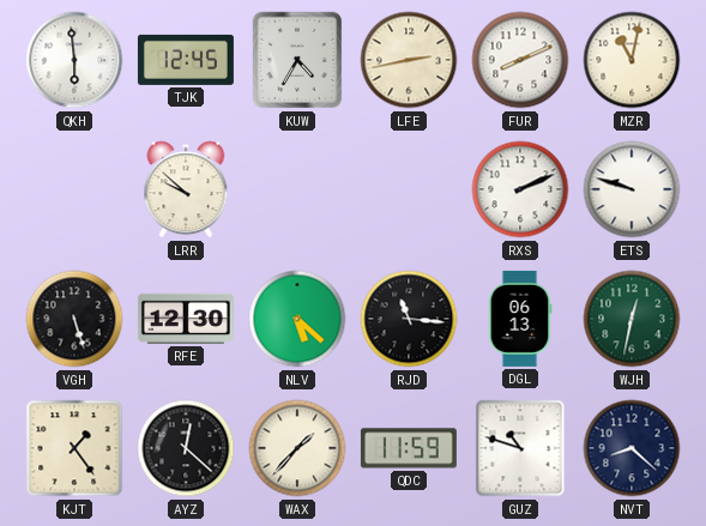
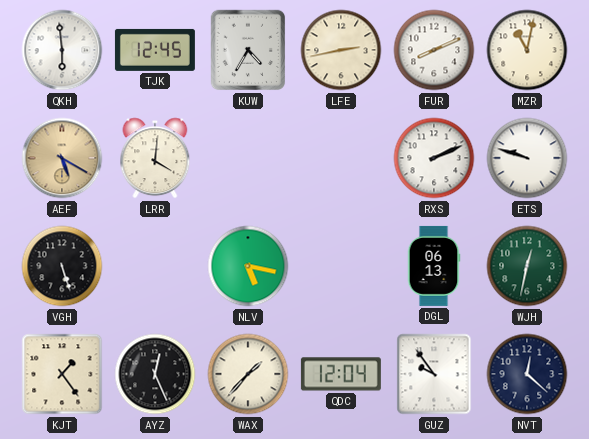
AEF: none -> 5:20 (62, 158)
LRR: 9:52 -> 4:01 (155, 158)
RFE: 12:30 -> none (186, 319)
NLV: 5:22 -> 5:17 (248, 266)
RJD: 11:16 -> none (409, 319)
AYZ: 12:22 -> 12:26 (155, 374)
QDC: 11:59 -> 12:04 (341, 374)
GUZ: 10:48 -> 9:54 (434, 374)
NVT: 8:22 -> 12:22 (527, 374)
